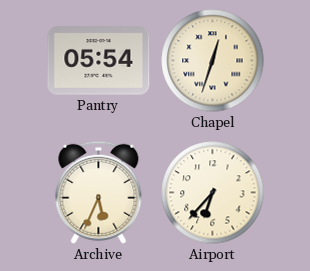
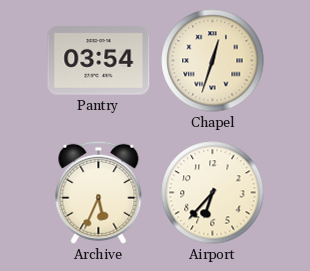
Pantry: 05:54 -> 03:54 (99, 61)
